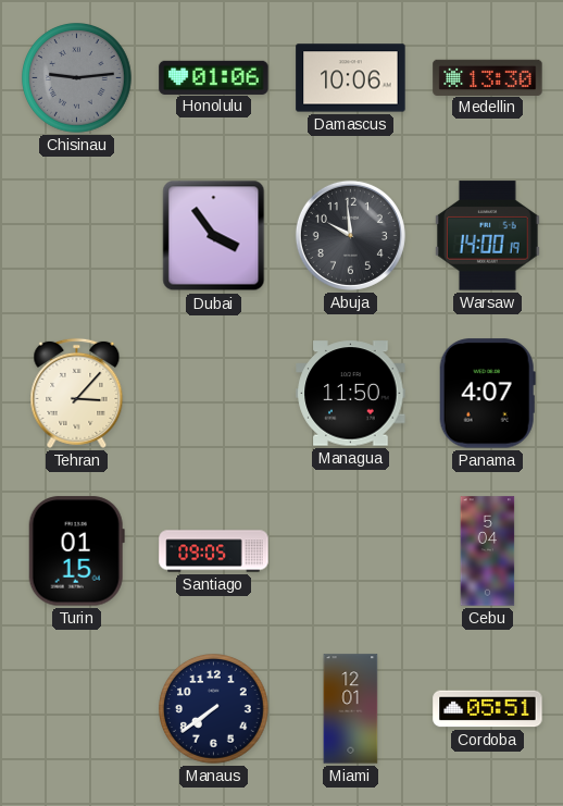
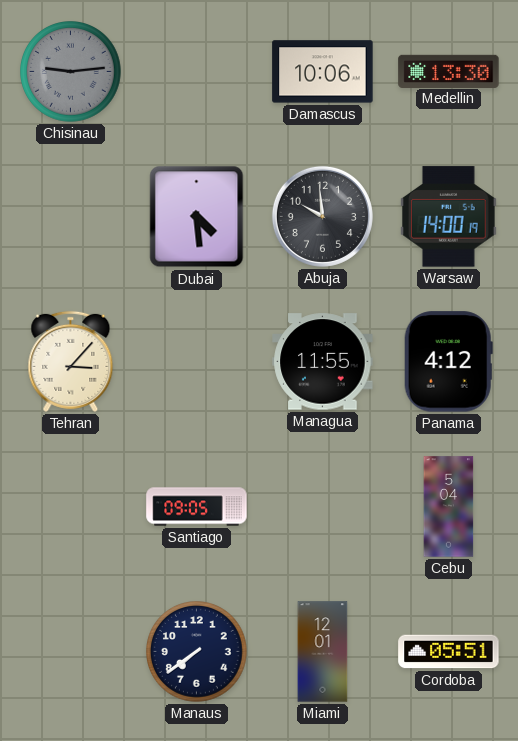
Honolulu: 01:06 -> none (214, 77)
Dubai: 3:54 -> 4:29 (197, 217)
Managua: 11:50 -> 11:55 (323, 362)
Panama: 4:07 -> 4:12 (448, 362)
Turin: 01:15 -> none (76, 551)
